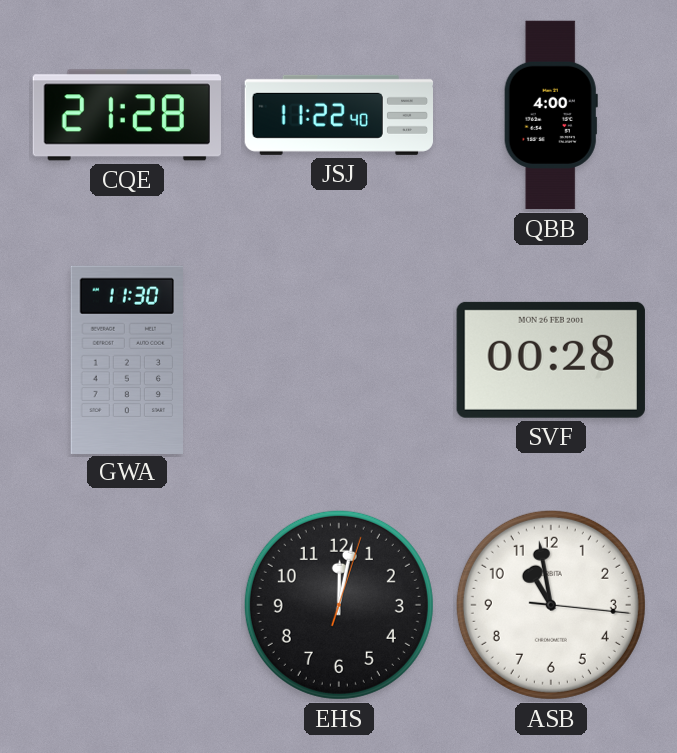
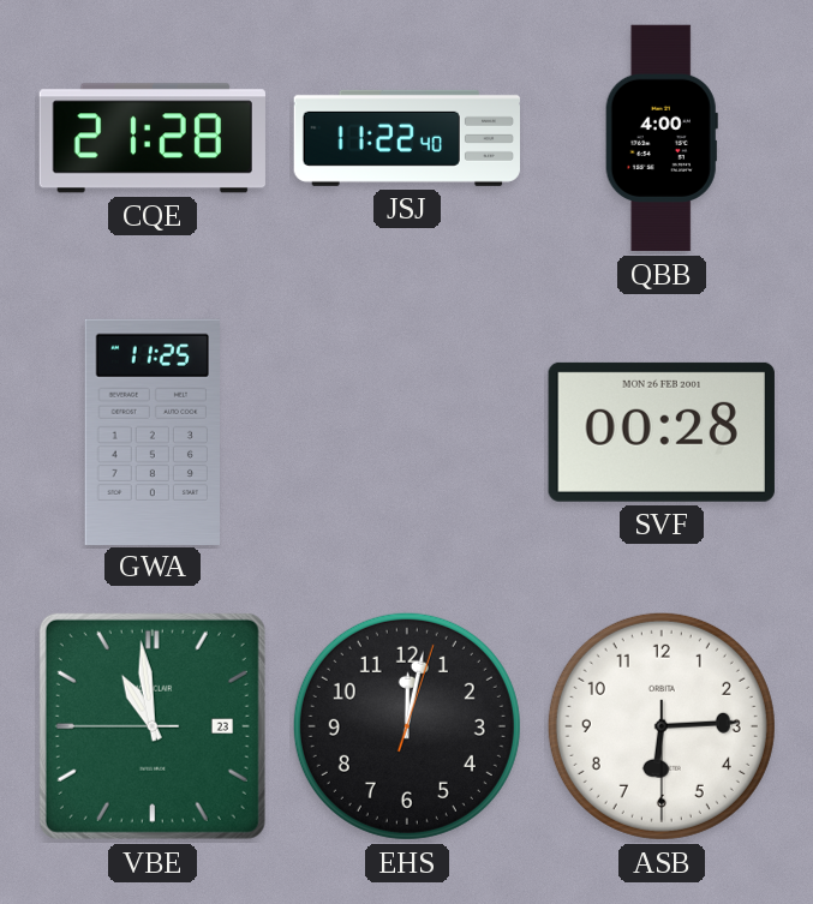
GWA: 11:30 -> 11:25 (151, 431)
VBE: none -> 10:58 (153, 726)
ASB: 10:58 -> 6:14 (662, 726)
